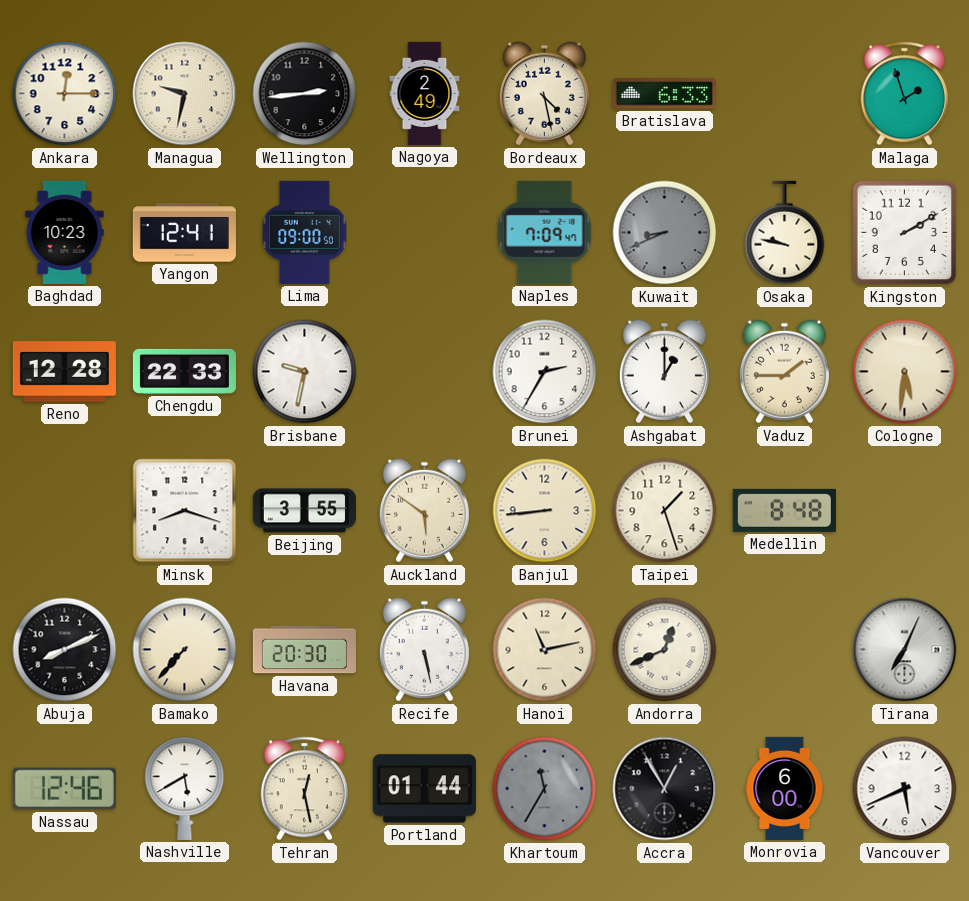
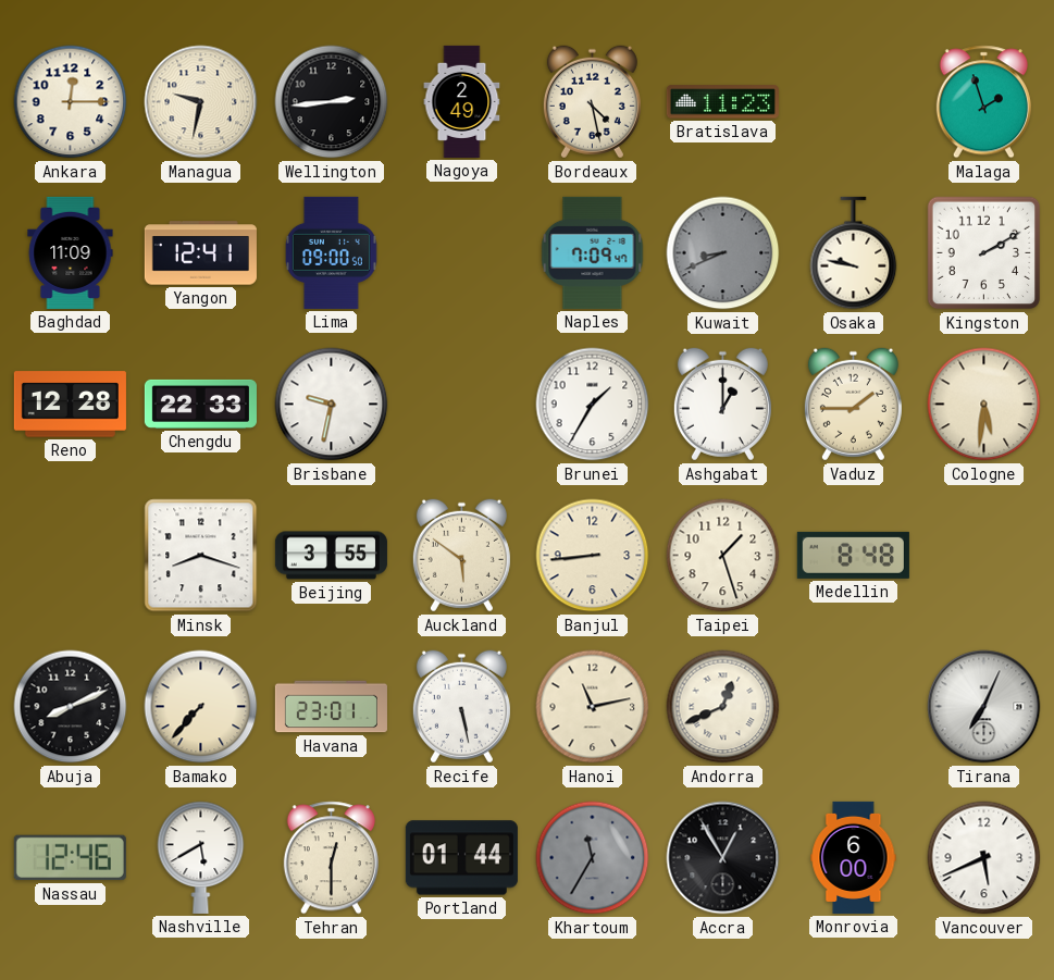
Bratislava: 6:33 -> 11:23 (722, 102)
Baghdad: 10:23 -> 11:09 (71, 252)
Brunei: 2:35 -> 1:35 (593, 405)
Havana: 20:30 -> 23:01 (331, 707)
Tehran: 12:28 -> 12:30 (331, 858)
